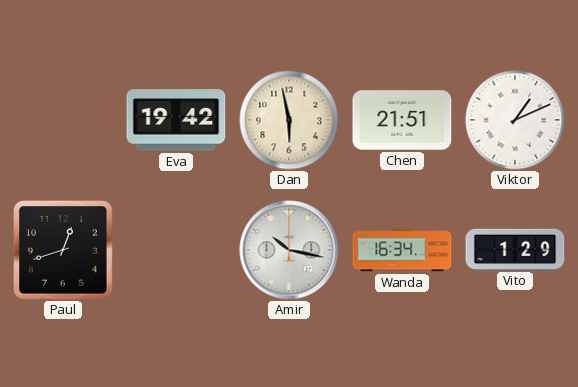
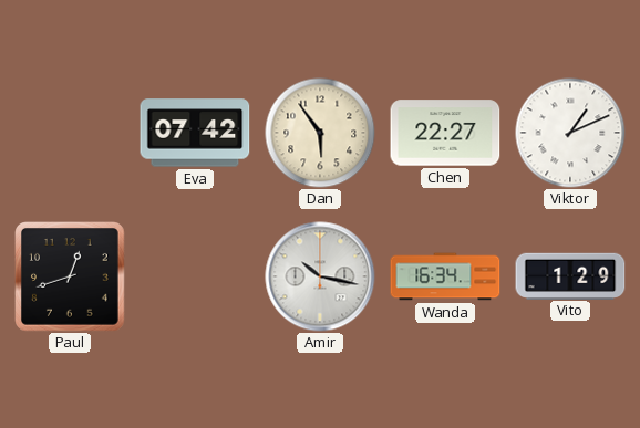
Eva: 19:42 -> 07:42 (195, 133)
Dan: 5:58 -> 5:54 (320, 133)
Chen: 21:51 -> 22:27 (445, 133)
